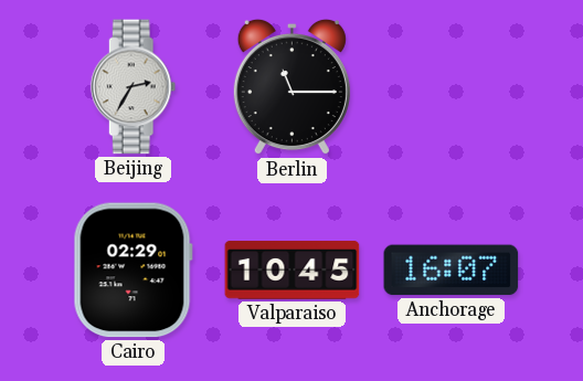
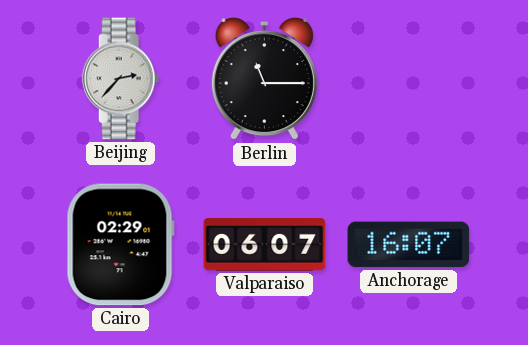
Beijing: 2:35 -> 2:37 (121, 79)
Valparaiso: 10:45 -> 06:07 (265, 245)
